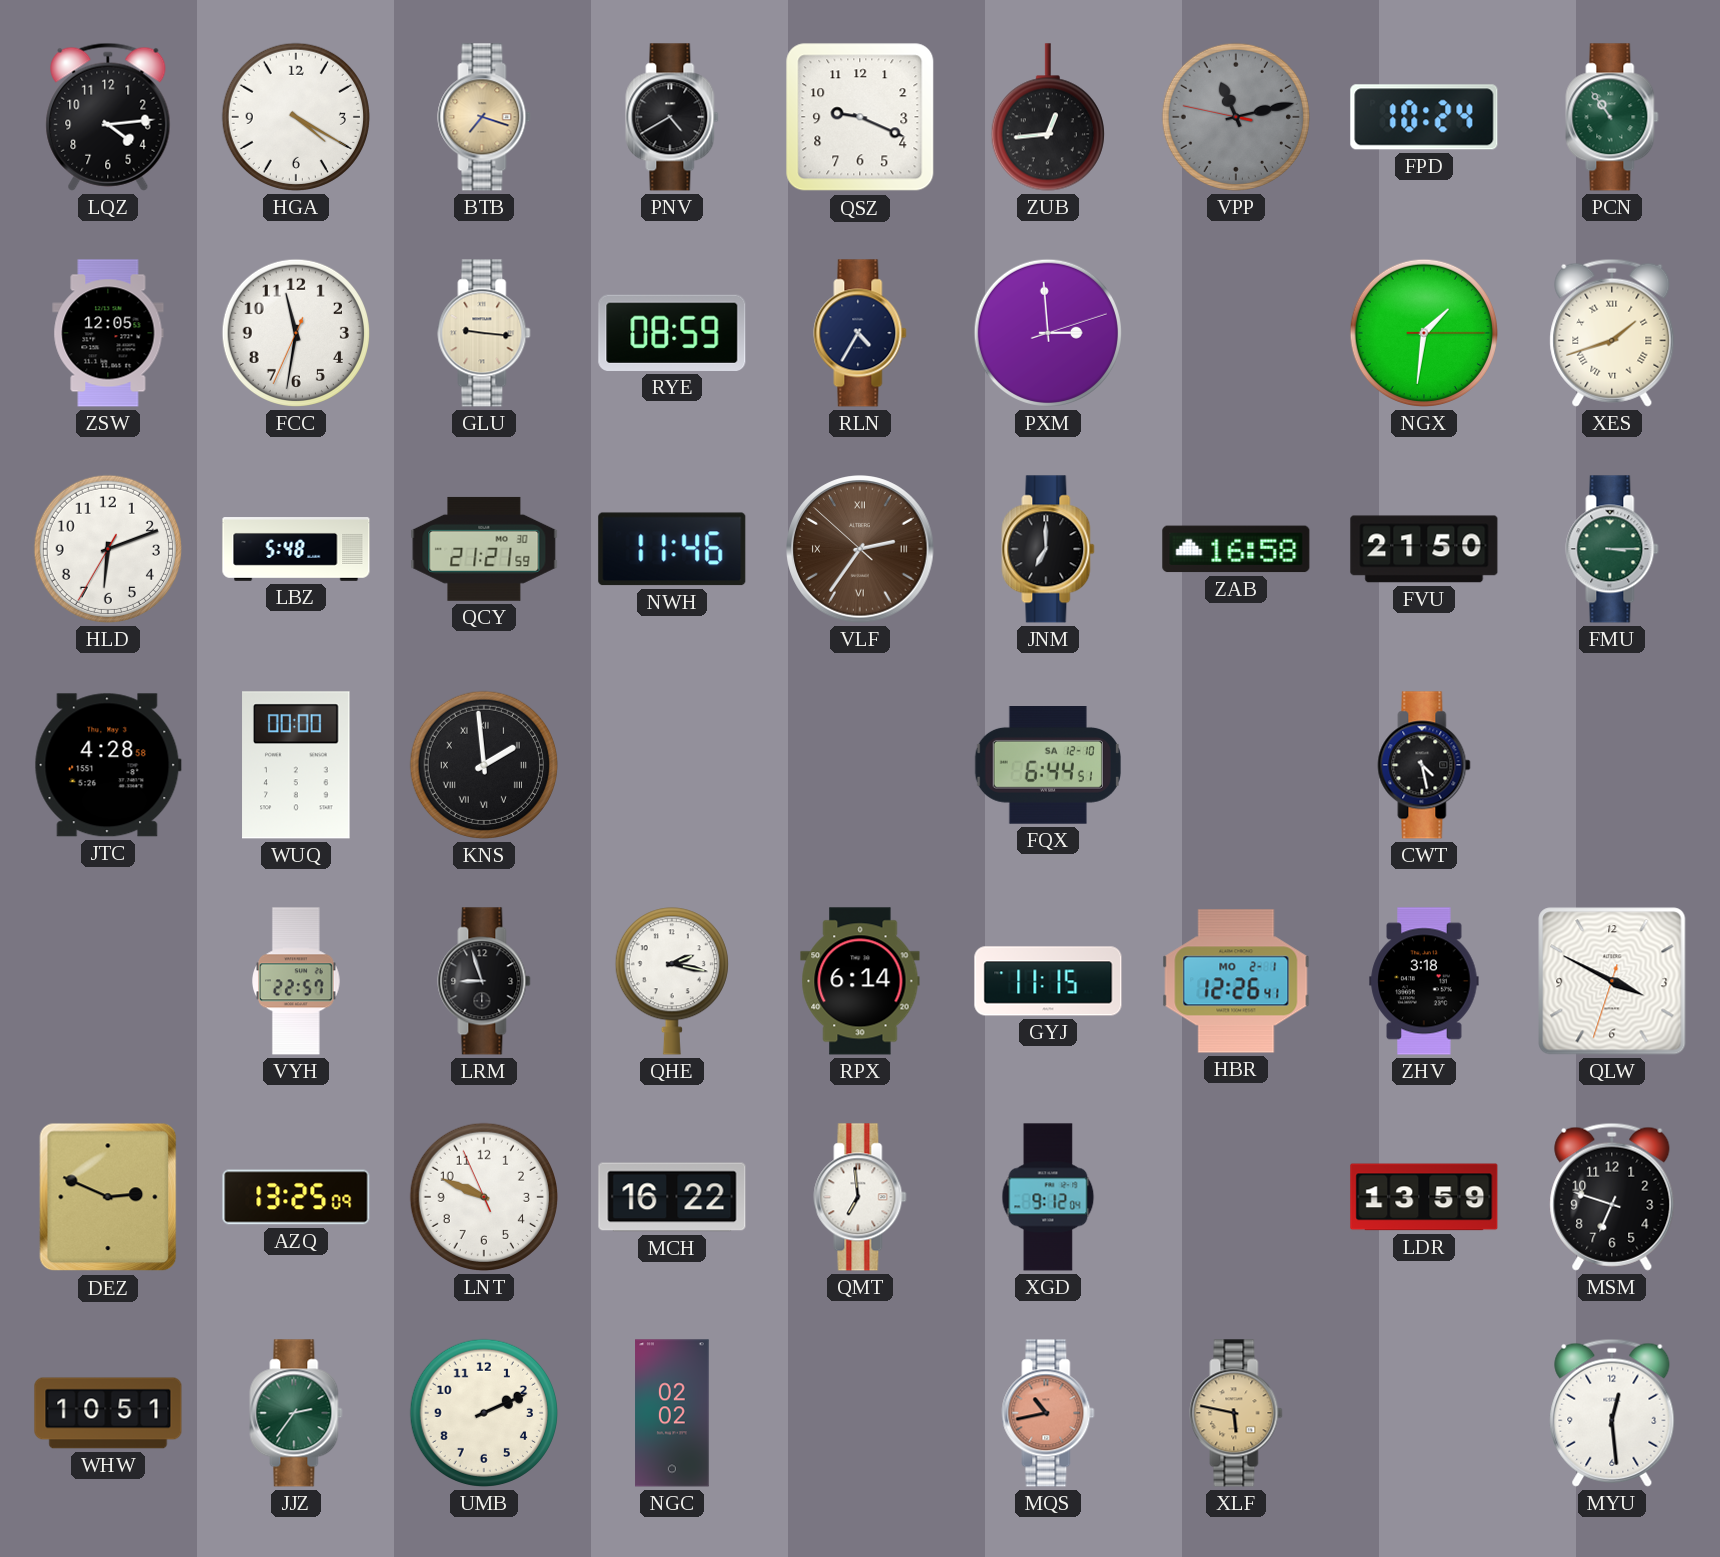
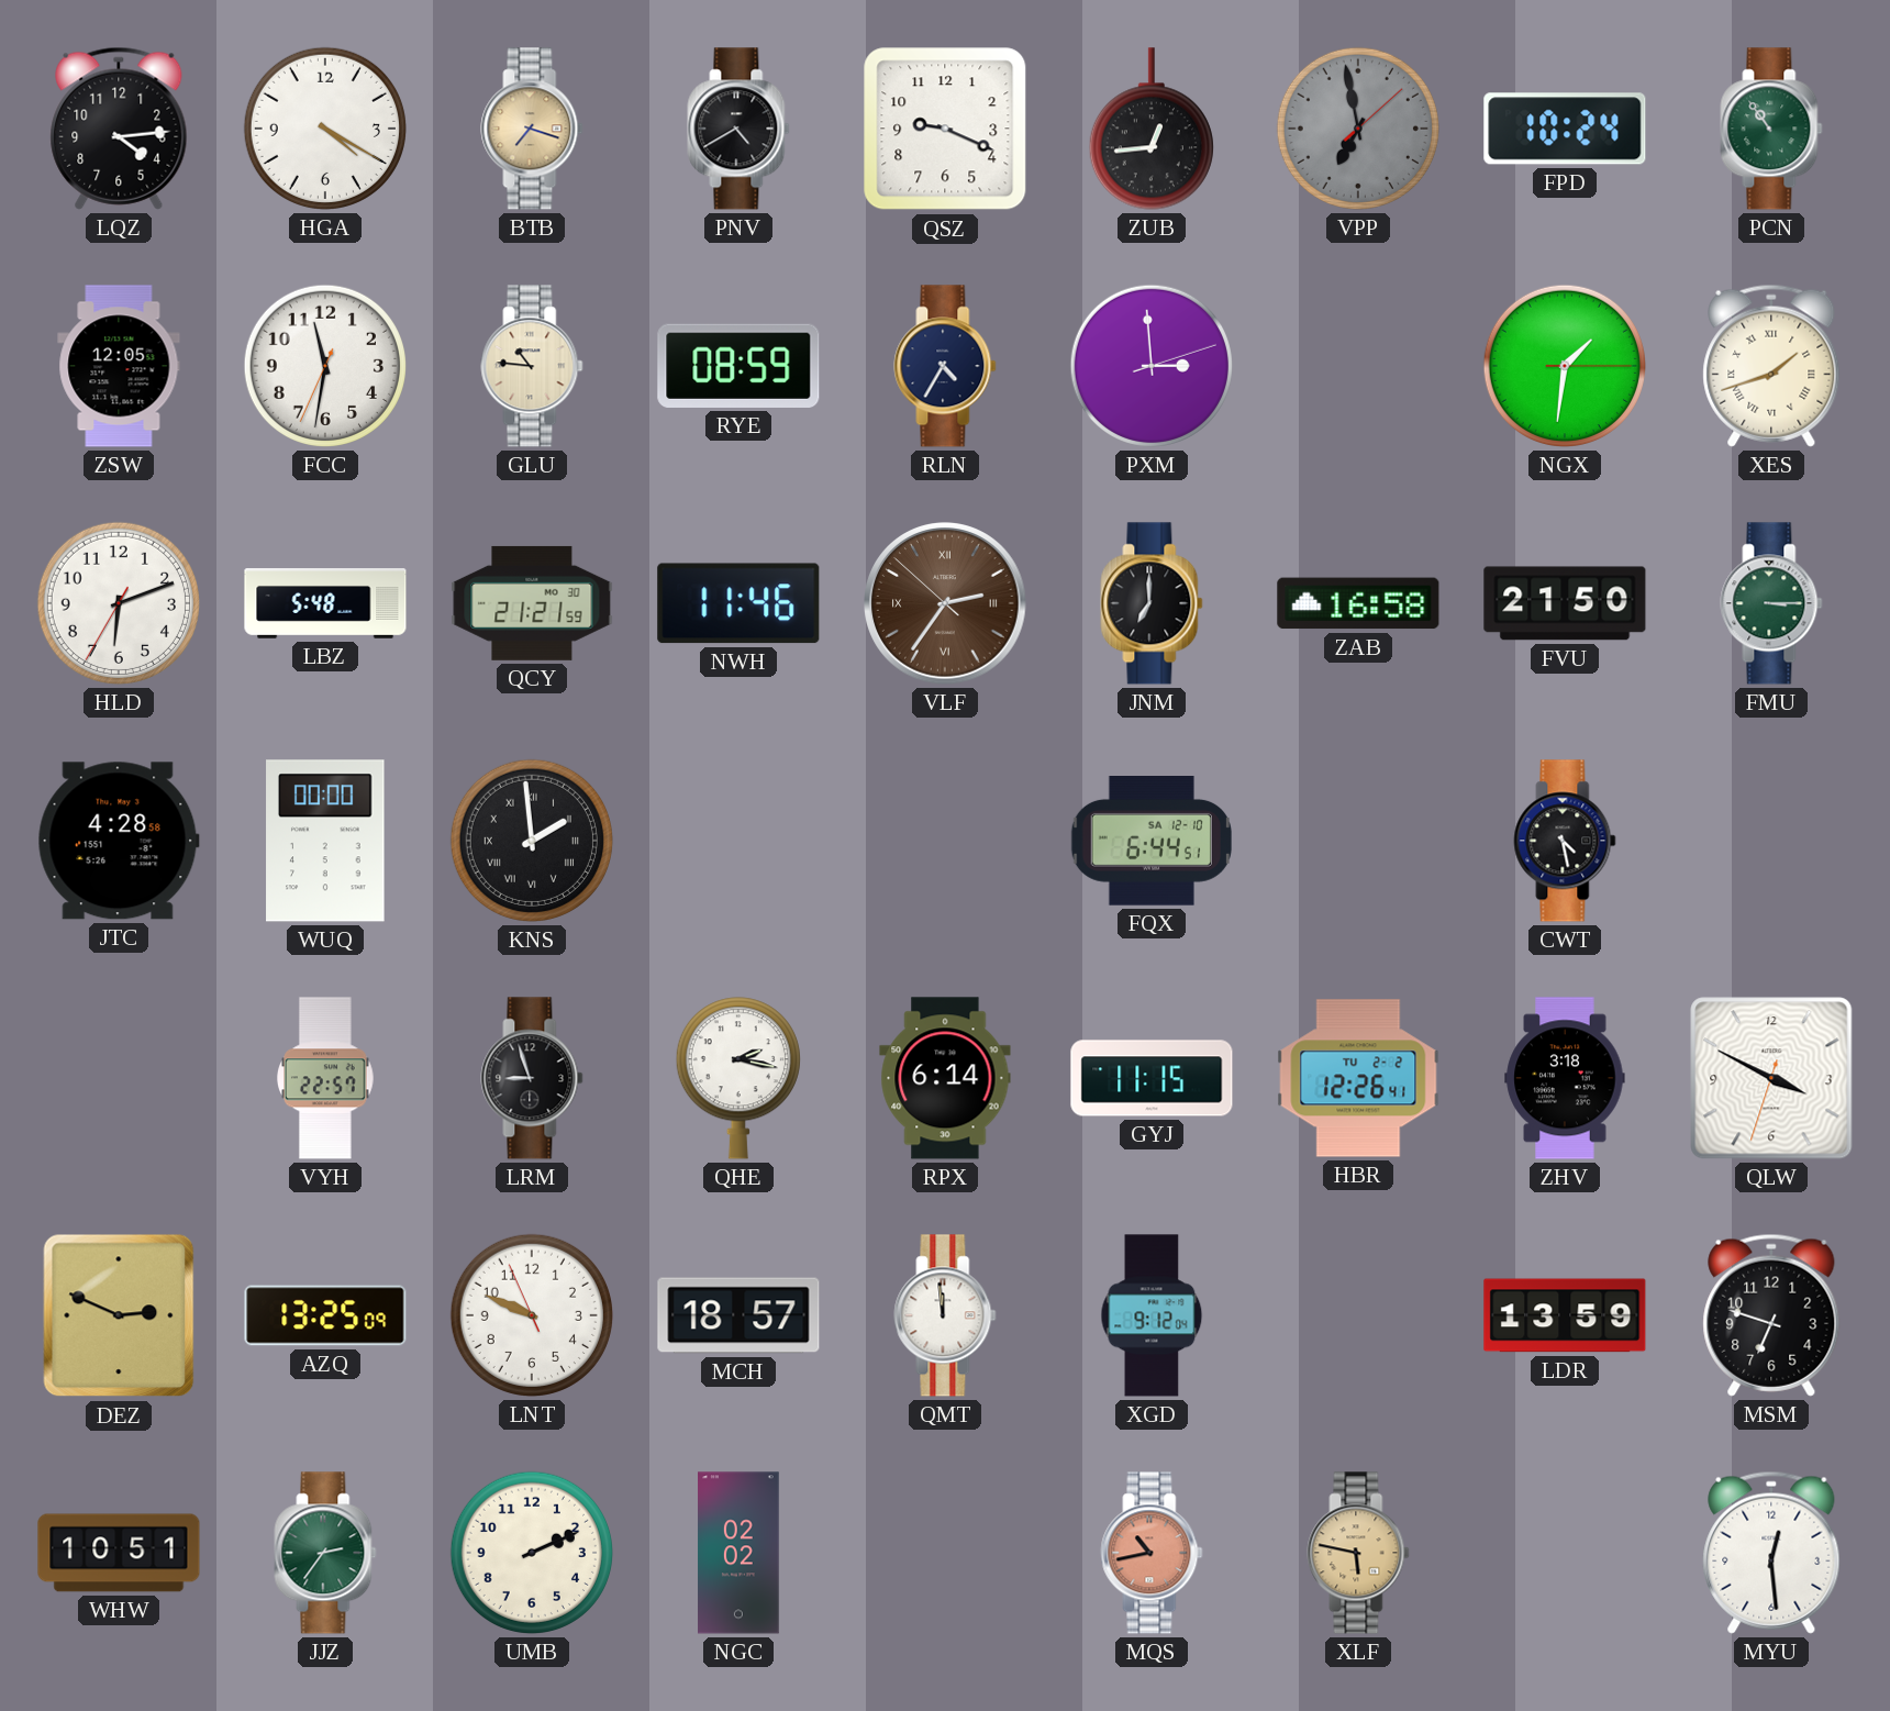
VPP: 11:12 -> 6:58 (1358, 129)
GLU: 9:16 -> 10:46 (532, 366)
HBR date: MO 2-1 -> TU 2-2 (1358, 1078)
MCH: 16:22 -> 18:57 (738, 1315)
QMT: 6:59 -> 11:59 (945, 1315)
